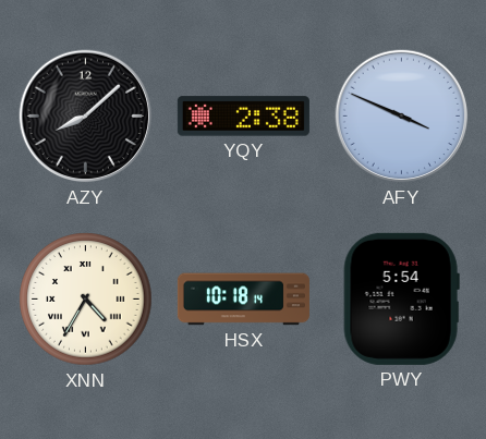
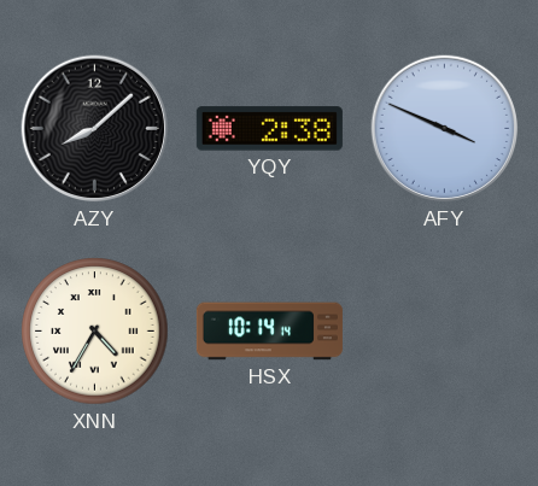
HSX: 10:18 -> 10:14 (269, 332)
PWY: 5:54 -> none (401, 298)
